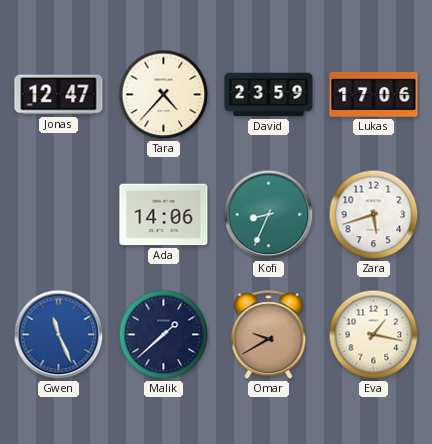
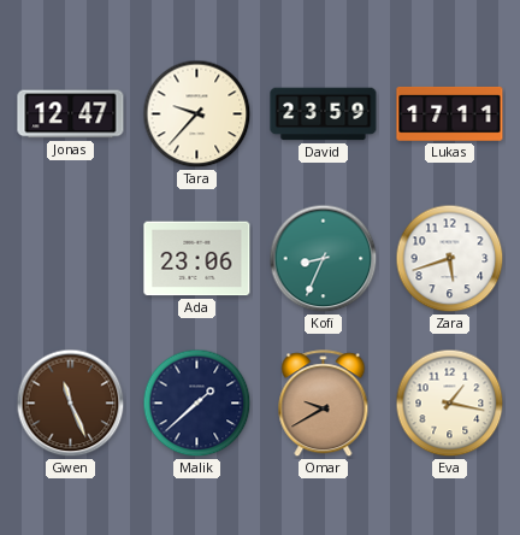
Tara: 4:37 -> 9:37 (197, 114)
Lukas: 17:06 -> 17:11 (450, 114)
Ada: 14:06 -> 23:06 (197, 259)
Gwen dial: blue -> brown (71, 404)
